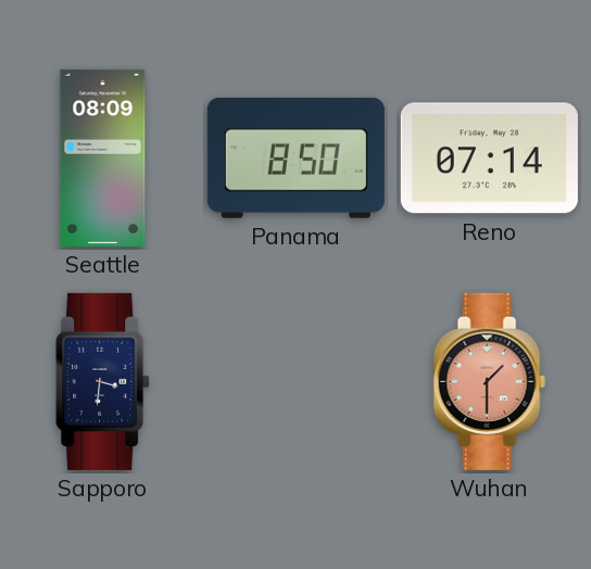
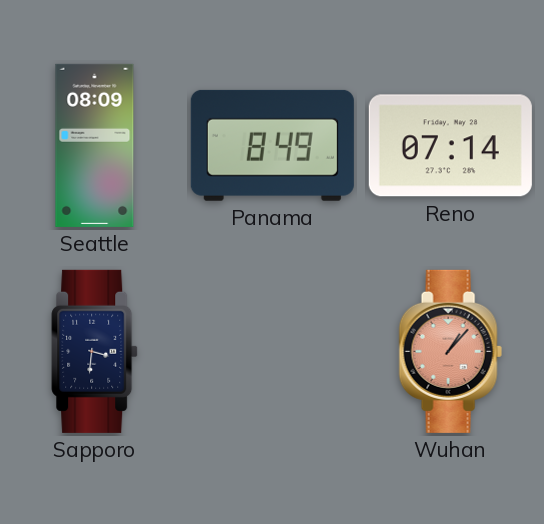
Panama: 8:50 -> 8:49 (272, 145)
Wuhan: 1:30 -> 1:07 (450, 351)
